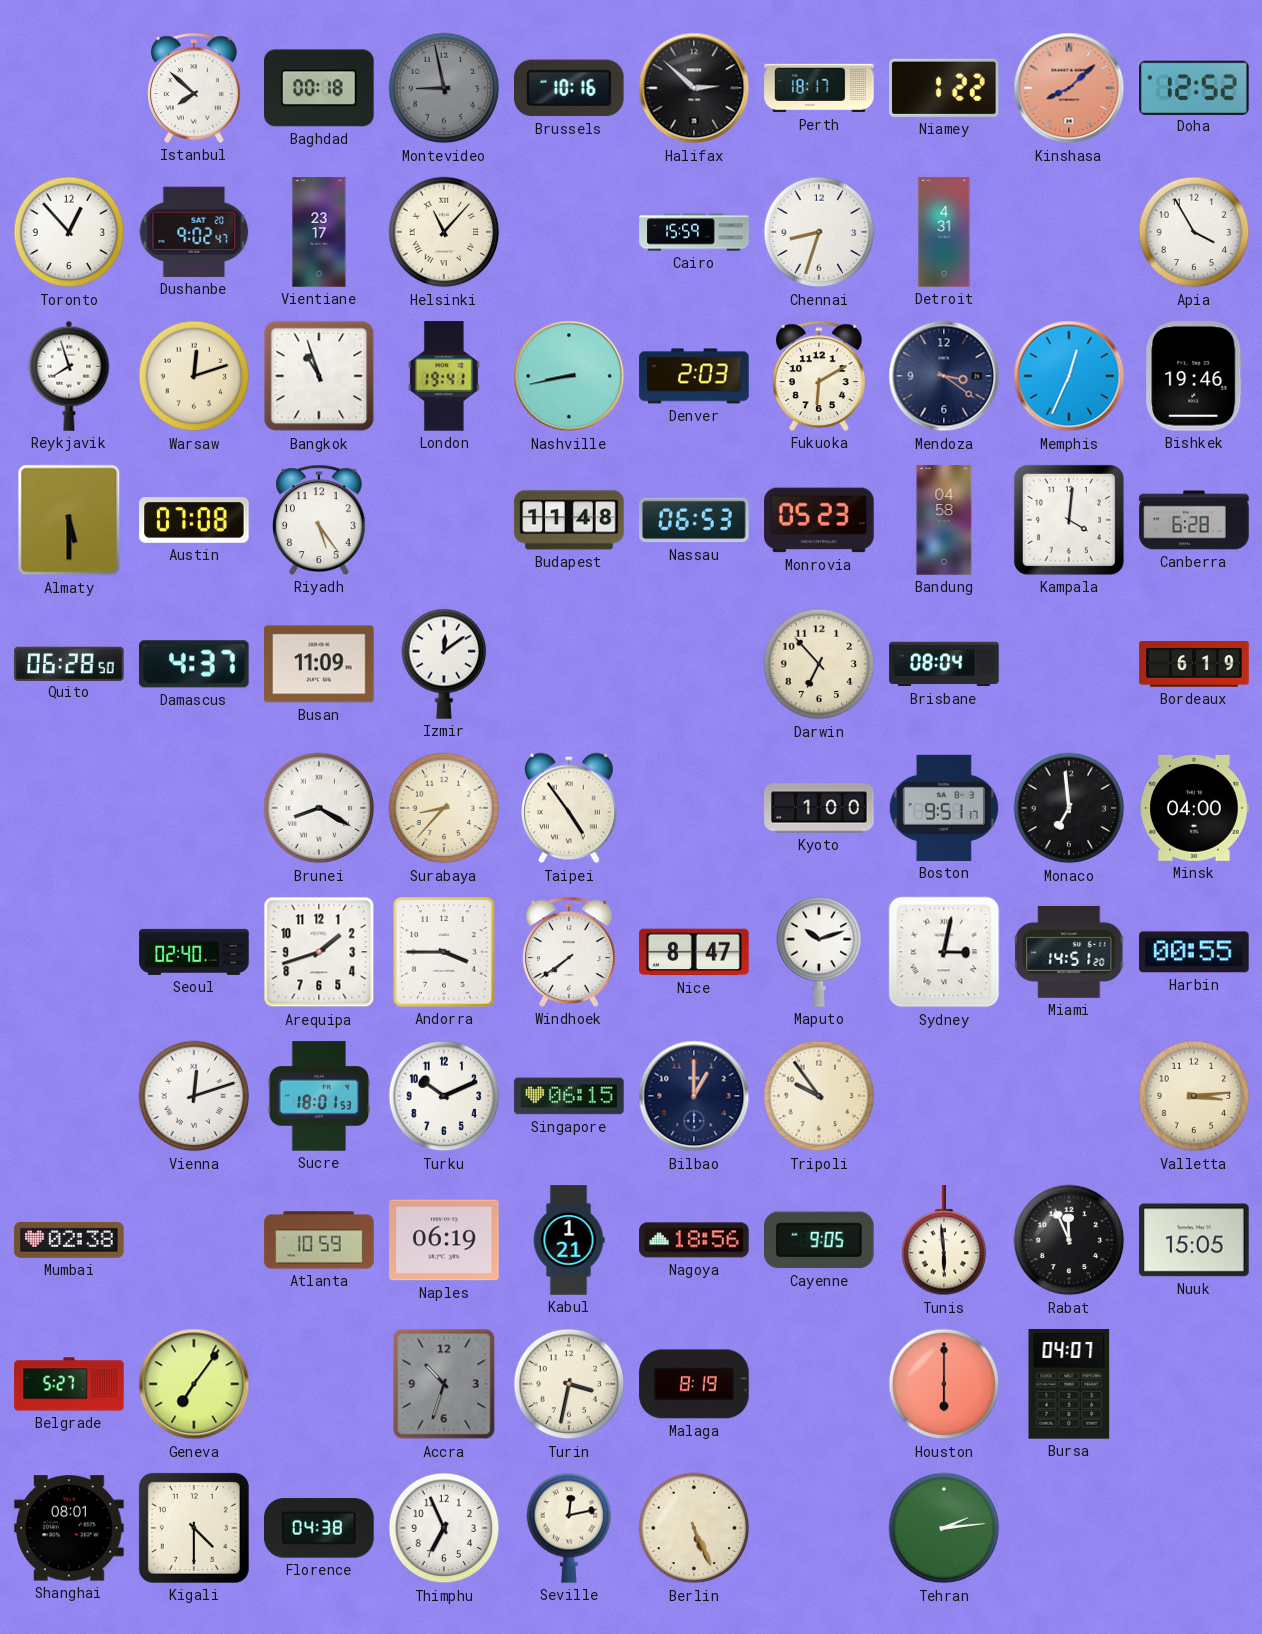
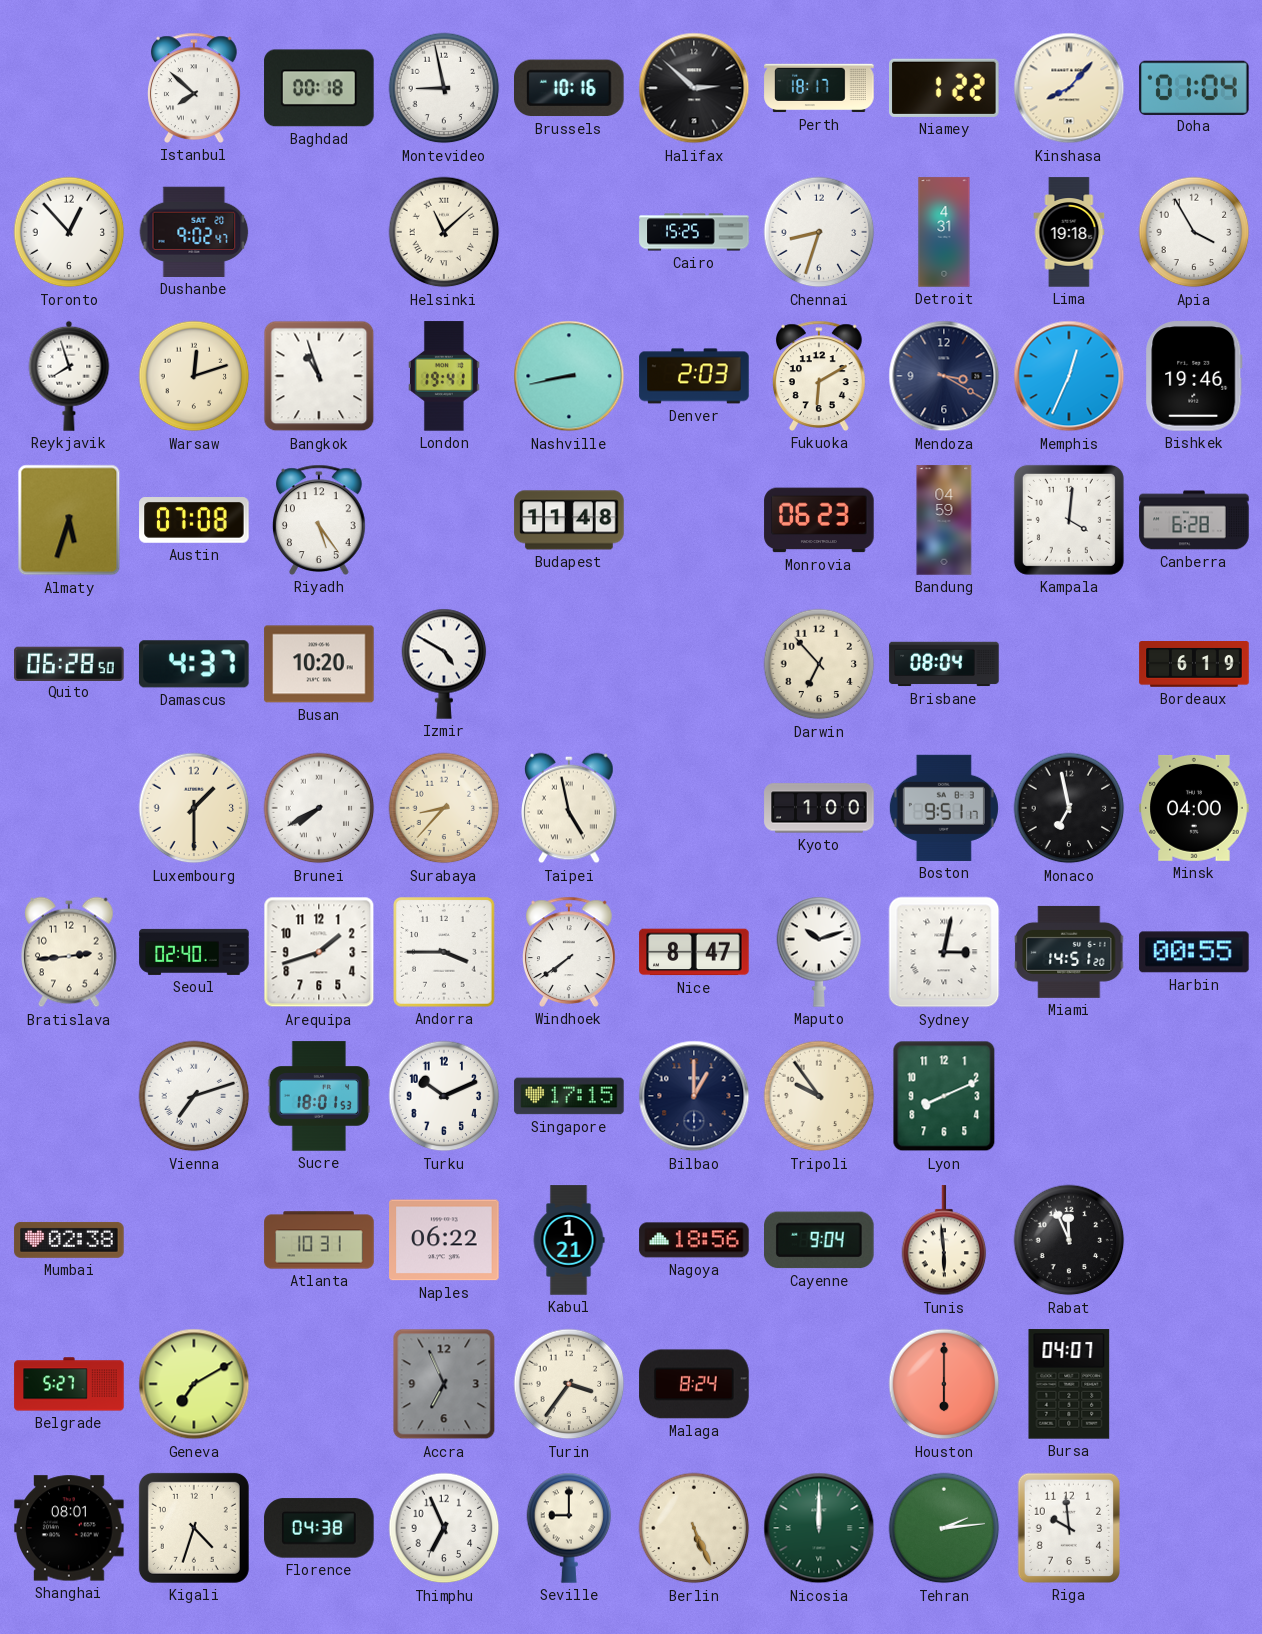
Montevideo dial: grey -> white (444, 88)
Kinshasa: 8:08 -> 8:07 (1069, 88)
Kinshasa dial: salmon -> cream (1069, 88)
Doha: 12:52 -> 01:04 (1194, 87)
Vientiane: 23:17 -> none (319, 232)
Helsinki: 11:07 -> 11:08 (444, 232)
Cairo: 15:59 -> 15:25 (694, 232)
Lima: none -> 19:18 (1069, 232)
Mendoza: 3:21 -> 3:20 (944, 376)
Almaty: 5:30 -> 5:33 (69, 520)
Nassau: 06:53 -> none (694, 520)
Monrovia: 05:23 -> 06:23 (819, 520)
Bandung: 04:58 -> 04:59 (944, 520)
Busan: 11:09 -> 10:20 (319, 664)
Izmir: 12:09 -> 4:50 (444, 664)
Luxembourg: none -> 1:30 (194, 808)
Brunei: 8:20 -> 7:40 (319, 808)
Taipei: 4:54 -> 4:58 (570, 808)
Monaco: 6:59 -> 6:58 (1069, 808)
Bratislava: none -> 2:44 (70, 952)
Vienna: 12:12 -> 7:12 (194, 1096)
Singapore: 06:15 -> 17:15 (569, 1096)
Lyon: none -> 8:11 (944, 1096)
Valletta: 3:14 -> none (1194, 1096)
Atlanta: 10:59 -> 10:31 (319, 1240)
Naples: 06:19 -> 06:22 (444, 1240)
Cayenne: 9:05 -> 9:04 (820, 1240)
Nuuk: 15:05 -> none (1194, 1240)
Geneva: 7:06 -> 7:10 (194, 1384)
Accra: 10:33 -> 6:56 (444, 1384)
Turin: 3:32 -> 3:36 (569, 1384)
Malaga: 8:19 -> 8:24 (694, 1384)
Kigali: 4:30 -> 4:33 (194, 1528)
Seville: 12:13 -> 9:00 (569, 1528)
Nicosia: none -> 12:00 (819, 1528)
Riga: none -> 9:59 (1069, 1528)
